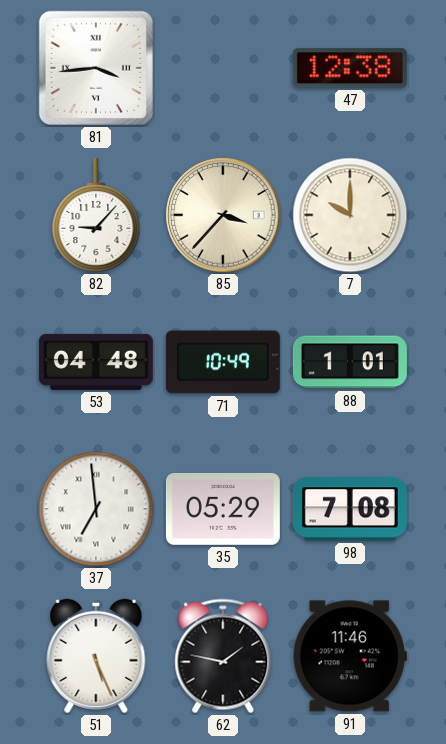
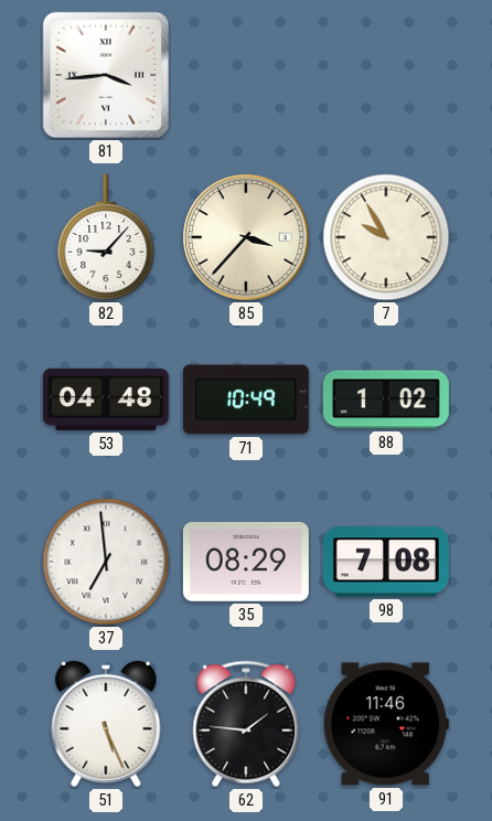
47: 12:38 -> none (350, 68)
7: 10:00 -> 9:55 (386, 237)
88: 1:01 -> 1:02 (386, 399)
35: 05:29 -> 08:29 (246, 562)
62: 1:47 -> 1:46 (246, 724)
